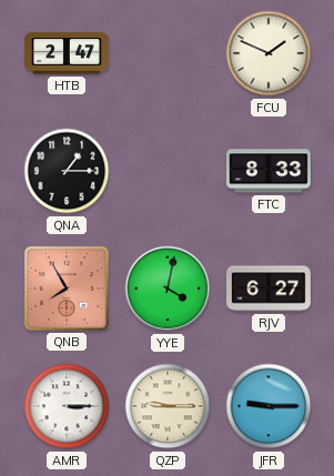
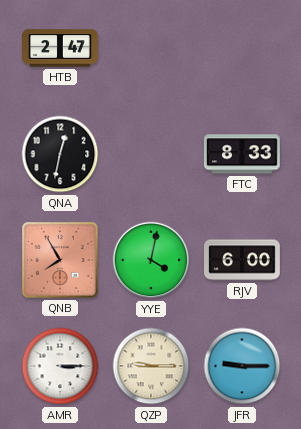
FCU: 1:49 -> none (269, 53)
QNA: 1:15 -> 12:32 (60, 154)
RJV: 6:27 -> 6:00 (243, 260)
